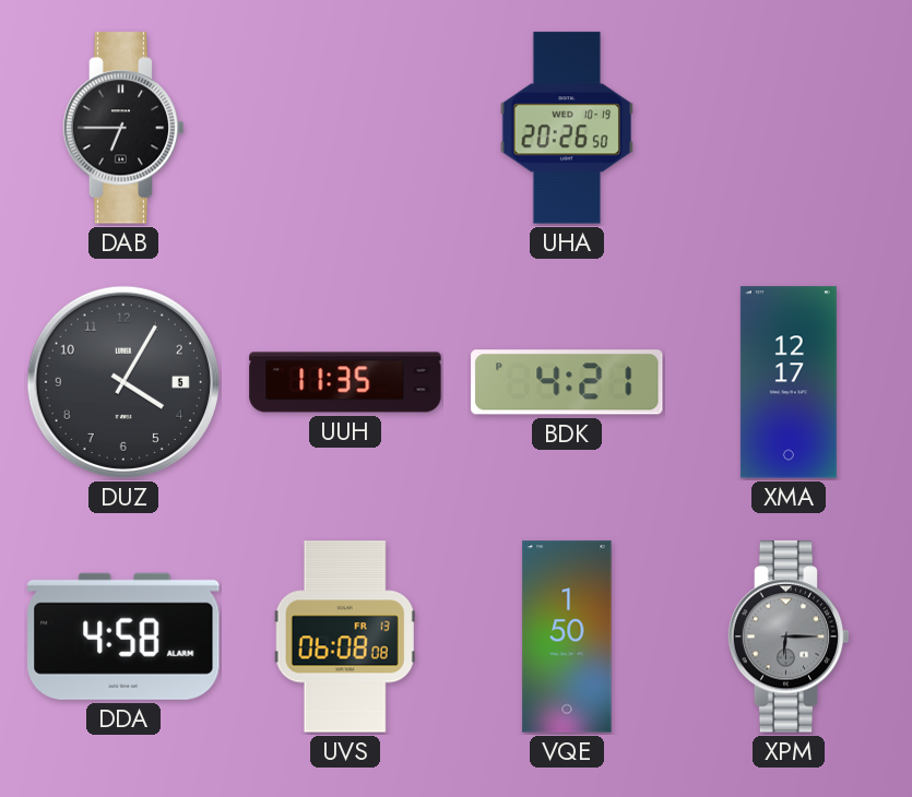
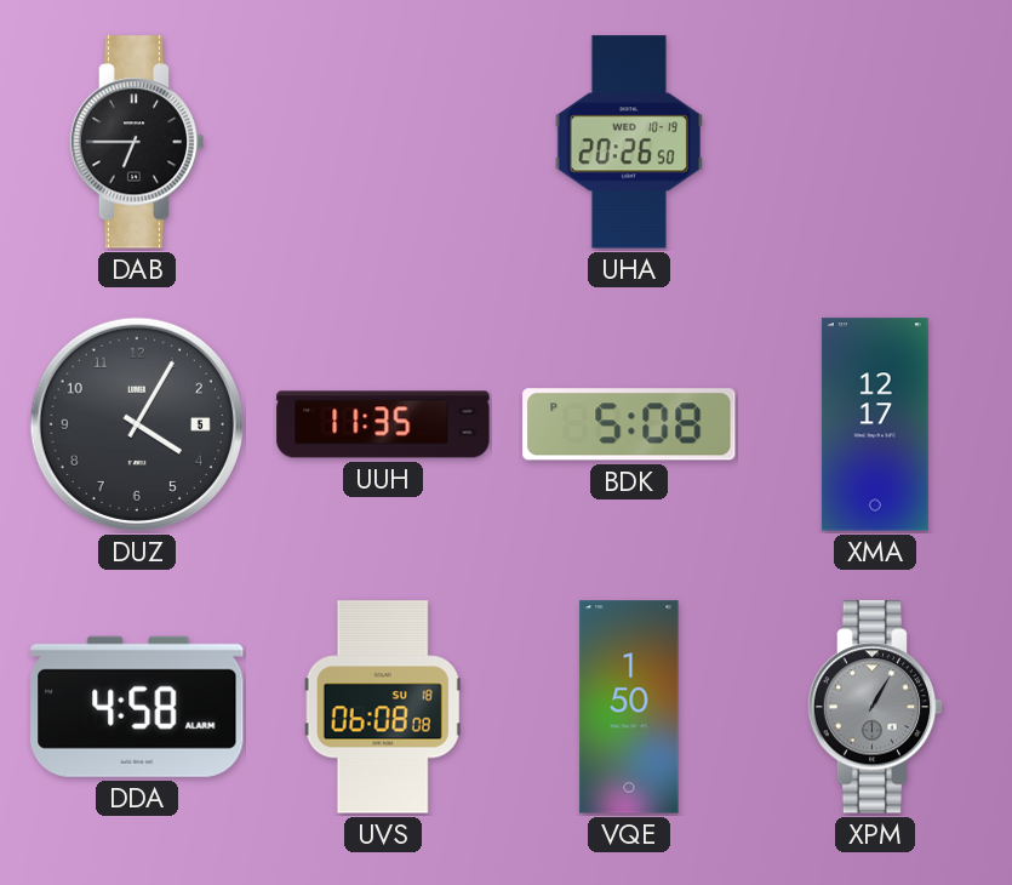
BDK: 4:21 -> 5:08 (629, 424)
UVS date: FR 13 -> SU 18 (383, 707)
XPM: 6:15 -> 1:05 (875, 707)
